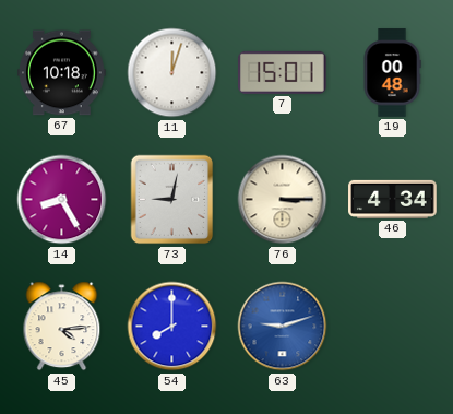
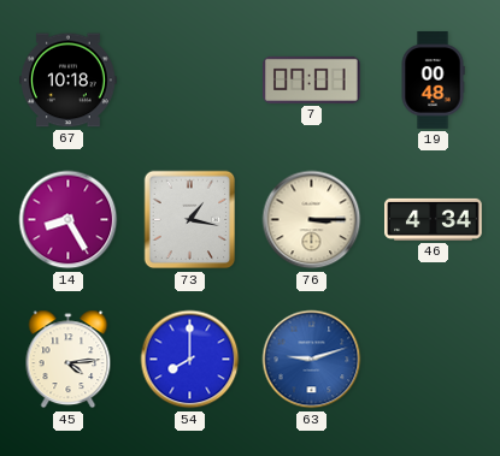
11: 12:03 -> none (172, 73)
7: 15:01 -> 07:01 (312, 79)
73: 9:02 -> 1:17 (190, 220)
